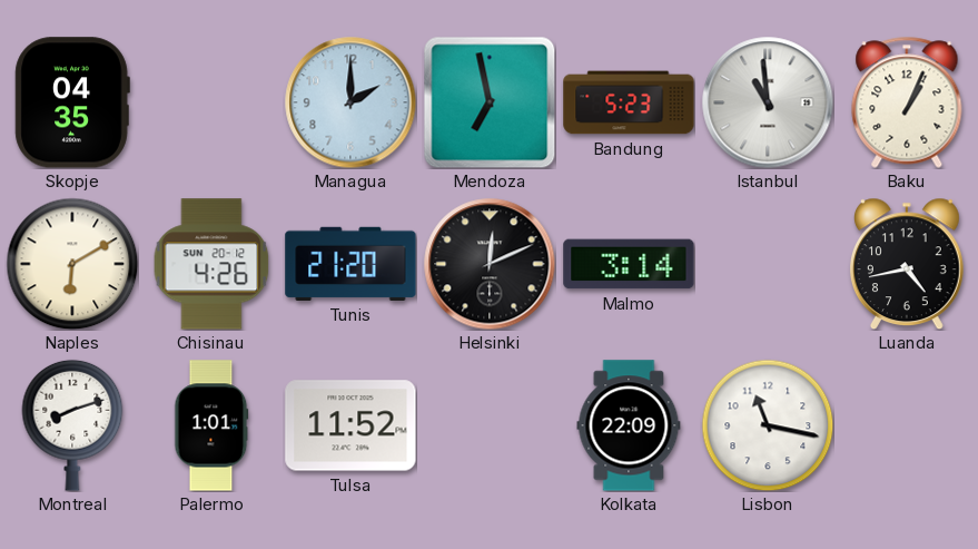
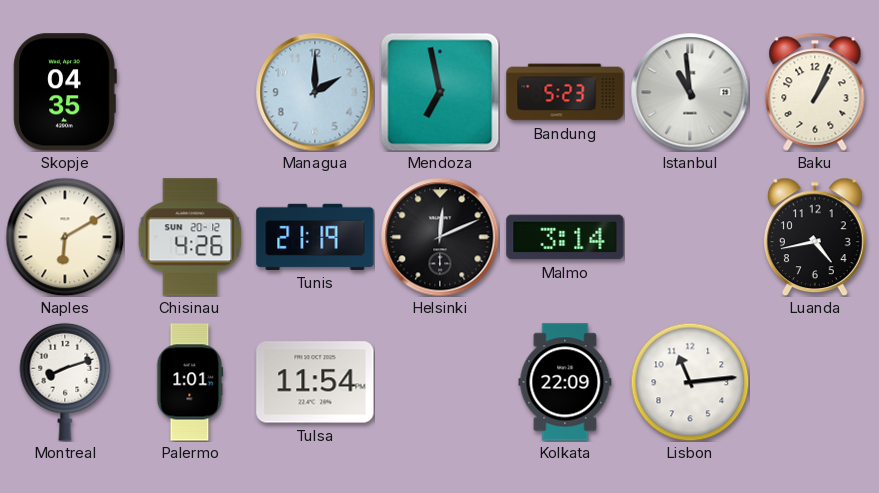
Tunis: 21:20 -> 21:19 (315, 237)
Tulsa: 11:52 -> 11:54 (315, 382)
Lisbon: 11:17 -> 11:14 (690, 382)
